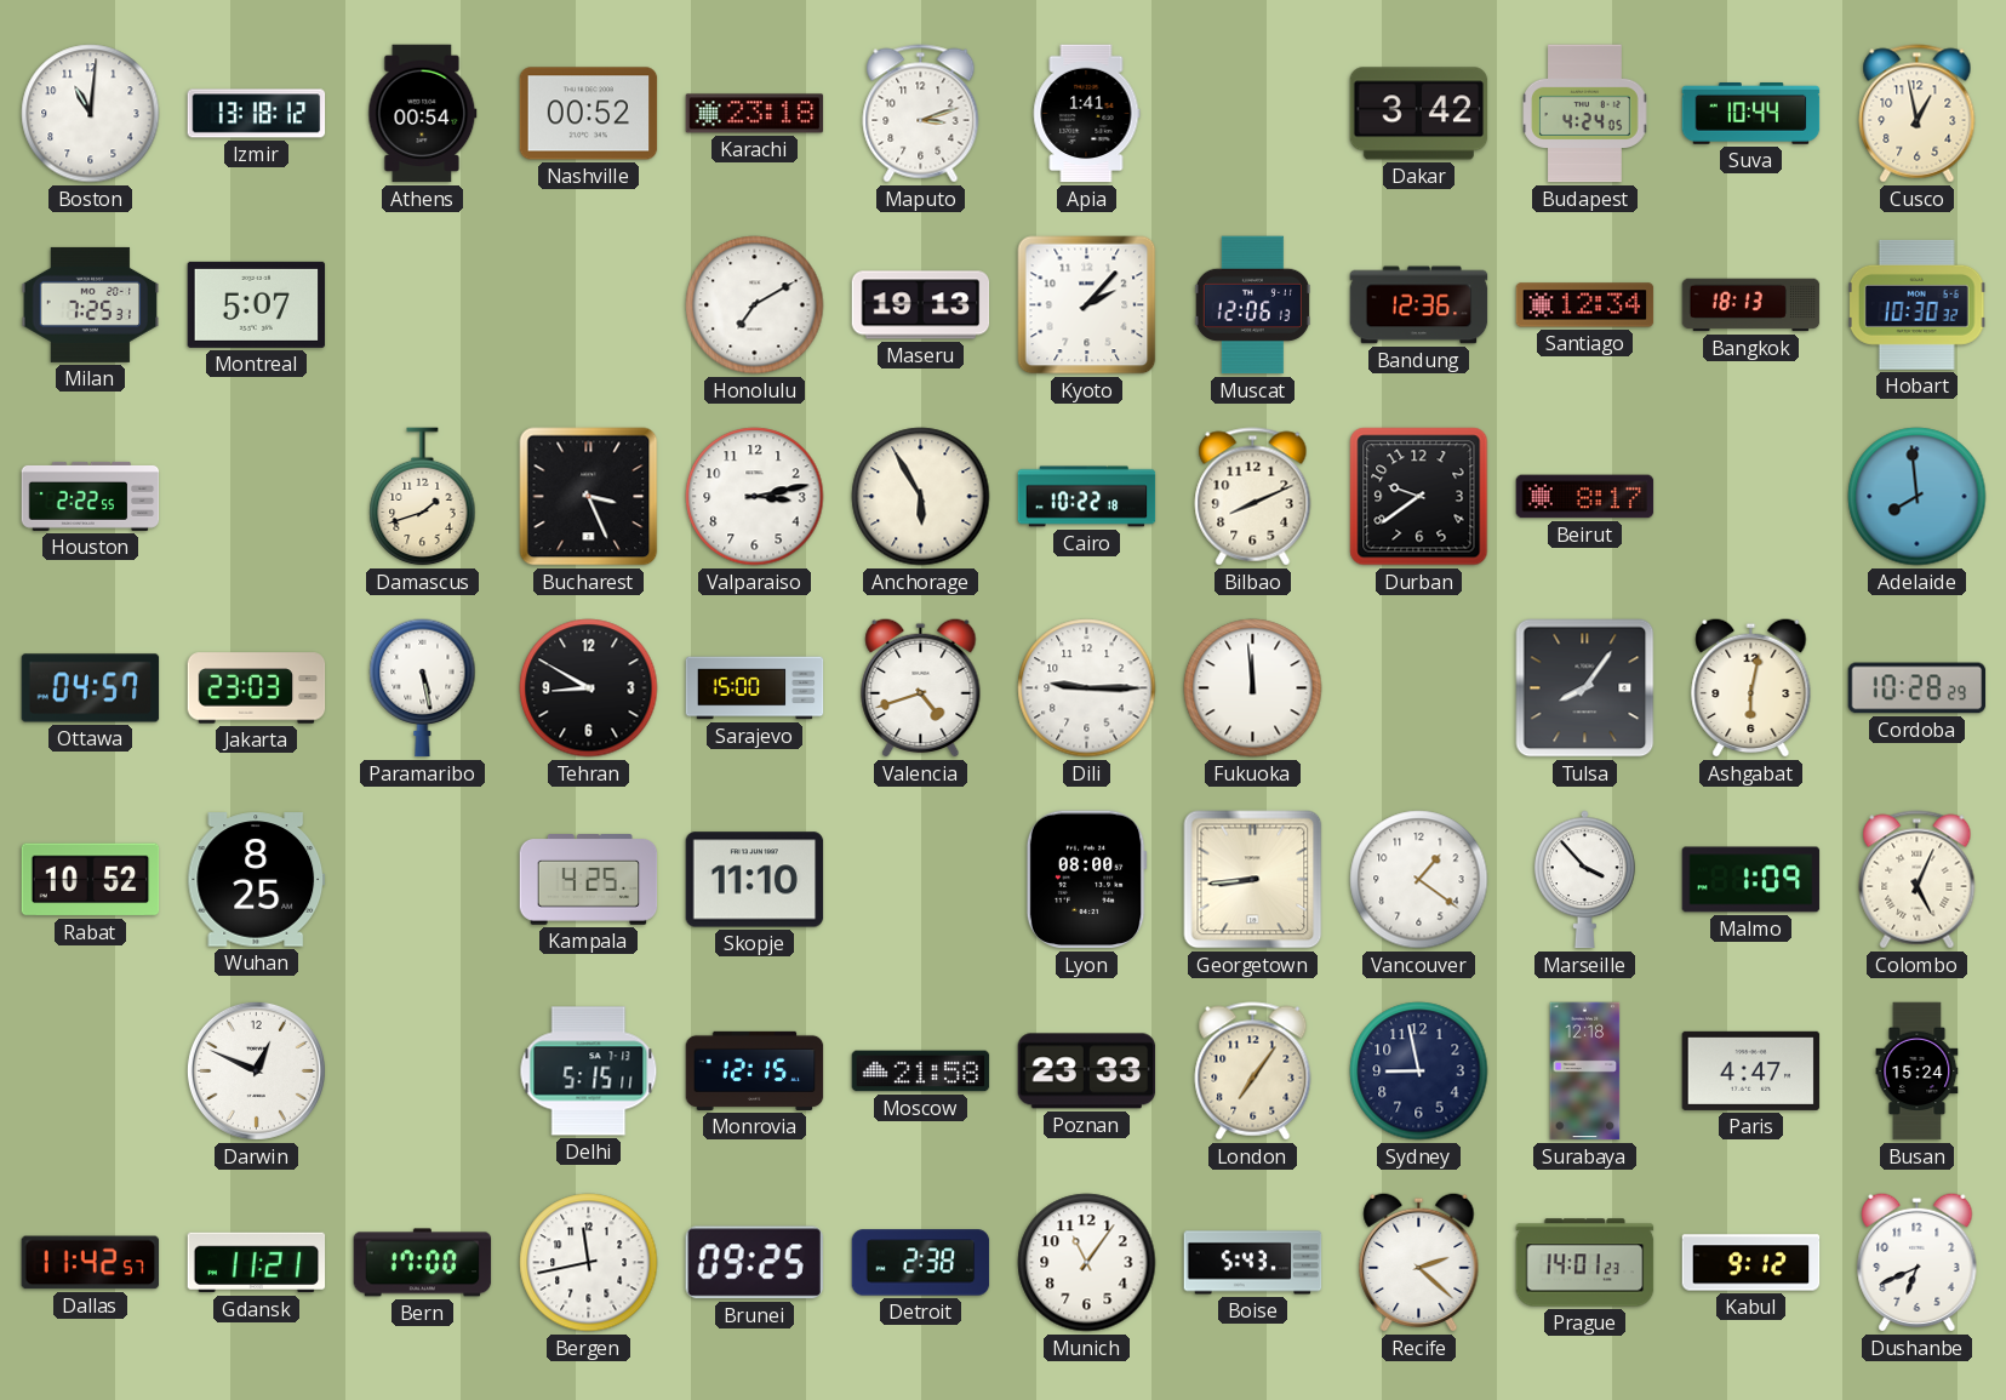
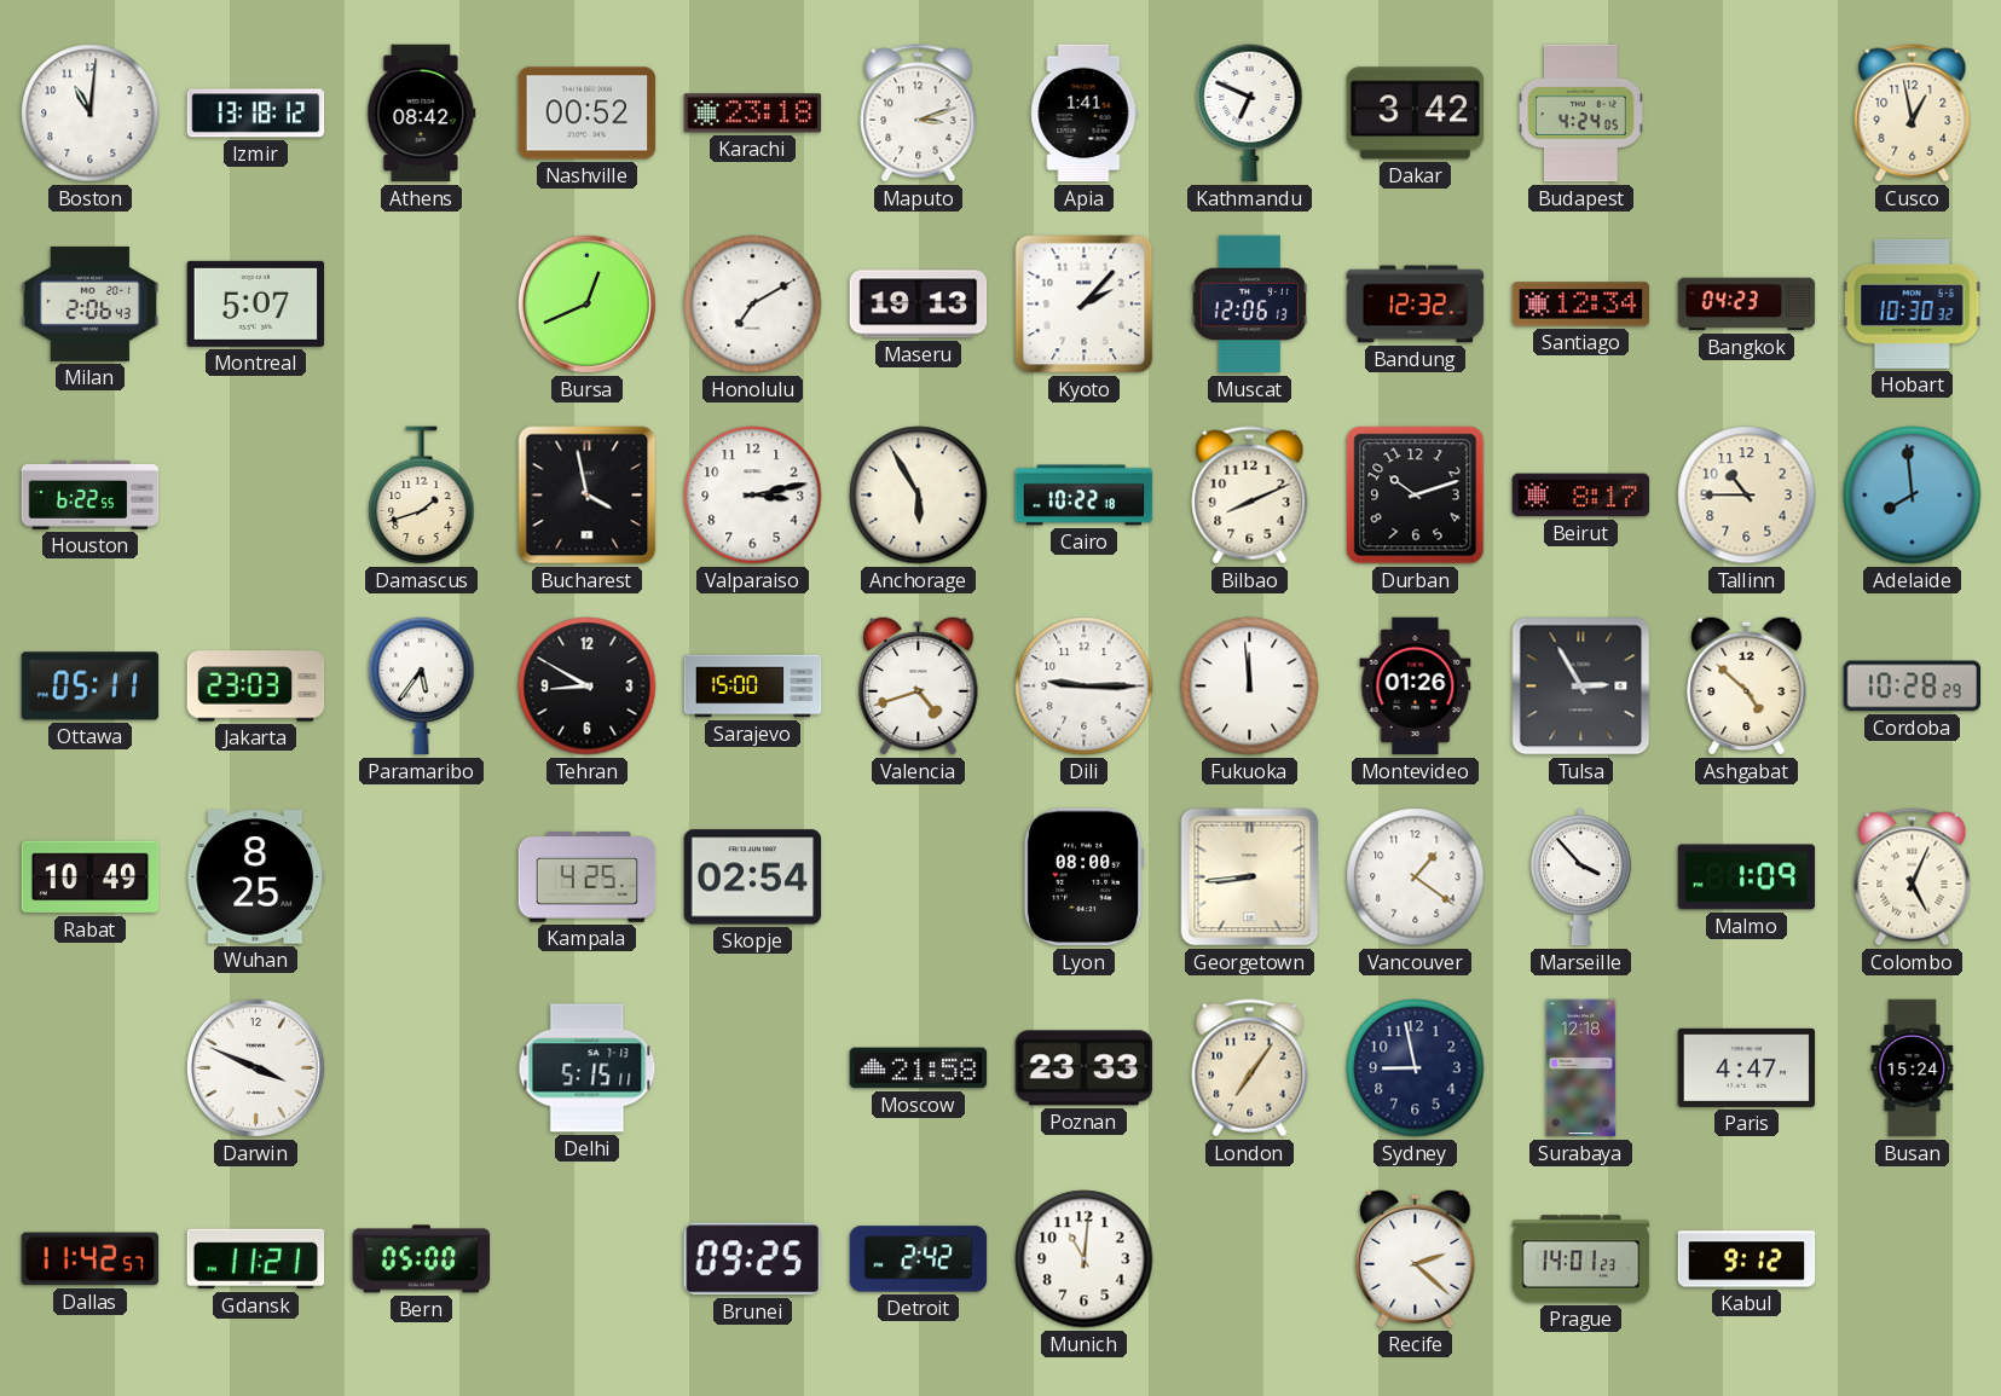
Athens: 00:54 -> 08:42 (422, 114)
Kathmandu: none -> 6:49 (1250, 114)
Suva: 10:44 -> none (1751, 114)
Milan: 7:25 -> 2:06 (91, 303)
Bursa: none -> 12:41 (586, 303)
Bandung: 12:36 -> 12:32 (1416, 305)
Bangkok: 18:13 -> 04:23 (1747, 305)
Houston: 2:22 -> 6:22 (91, 494)
Bucharest: 3:26 -> 3:58 (588, 496)
Durban: 9:39 -> 10:12 (1416, 496)
Tallinn: none -> 10:45 (1747, 496)
Ottawa: 04:57 -> 05:11 (91, 687)
Paramaribo: 5:28 -> 5:36 (422, 687)
Montevideo: none -> 01:26 (1416, 687)
Tulsa: 8:06 -> 2:55 (1581, 687)
Ashgabat: 6:02 -> 4:52 (1747, 685)
Rabat: 10:52 -> 10:49 (91, 877)
Skopje: 11:10 -> 02:54 (753, 877)
Darwin: 12:49 -> 3:49 (255, 1067)
Monrovia: 12:15 -> none (755, 1070)
Bern: 17:00 -> 05:00 (422, 1259)
Bergen: 11:43 -> none (589, 1263)
Detroit: 2:38 -> 2:42 (919, 1259)
Munich: 11:06 -> 11:01 (1085, 1259)
Boise: 5:43 -> none (1253, 1263)
Dushanbe: 6:41 -> none (1918, 1262)
